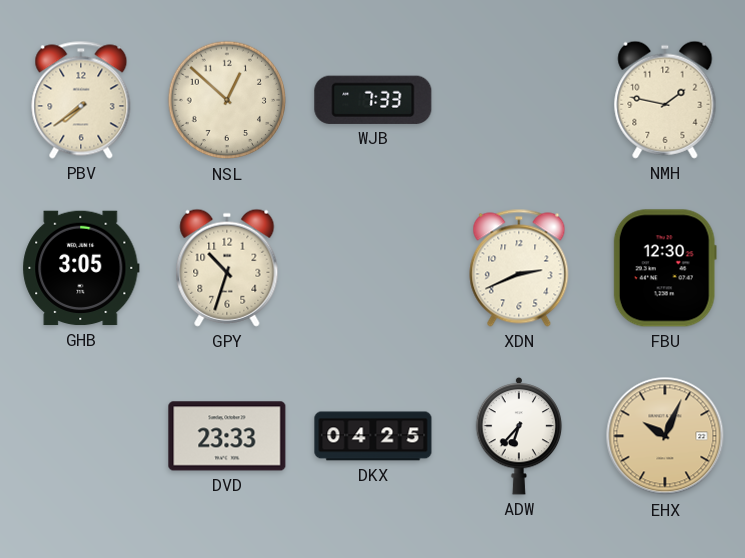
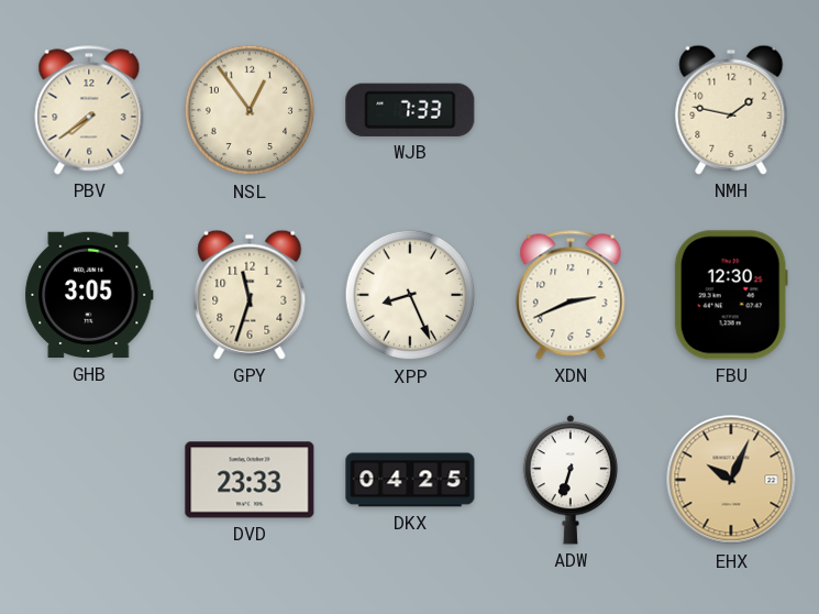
NSL: 12:52 -> 12:54 (250, 110)
GPY: 10:33 -> 11:33 (250, 295)
XPP: none -> 8:26 (410, 295)
ADW: 6:37 -> 6:33 (571, 480)
